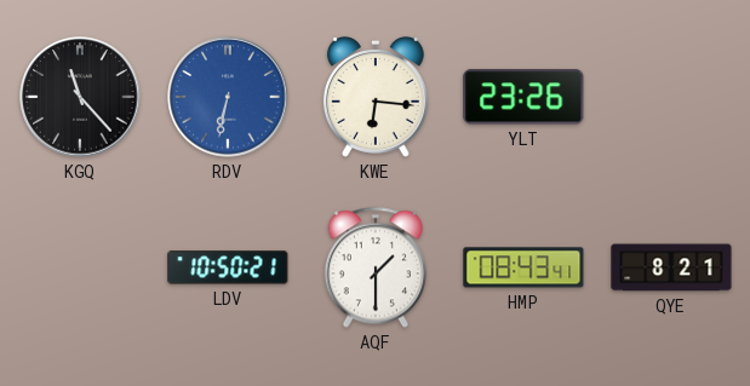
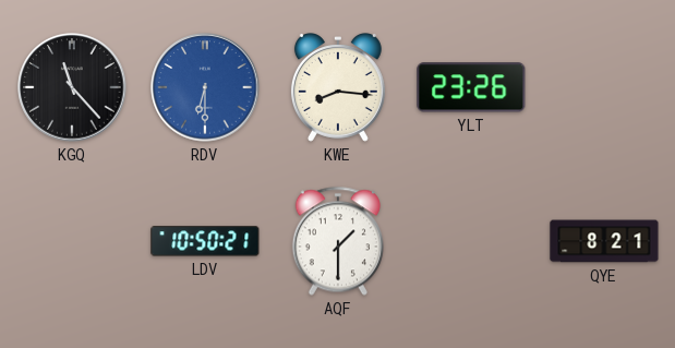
RDV: 6:32 -> 6:30 (205, 87)
KWE: 6:16 -> 8:16 (338, 88)
HMP: 08:43 -> none (523, 267)
